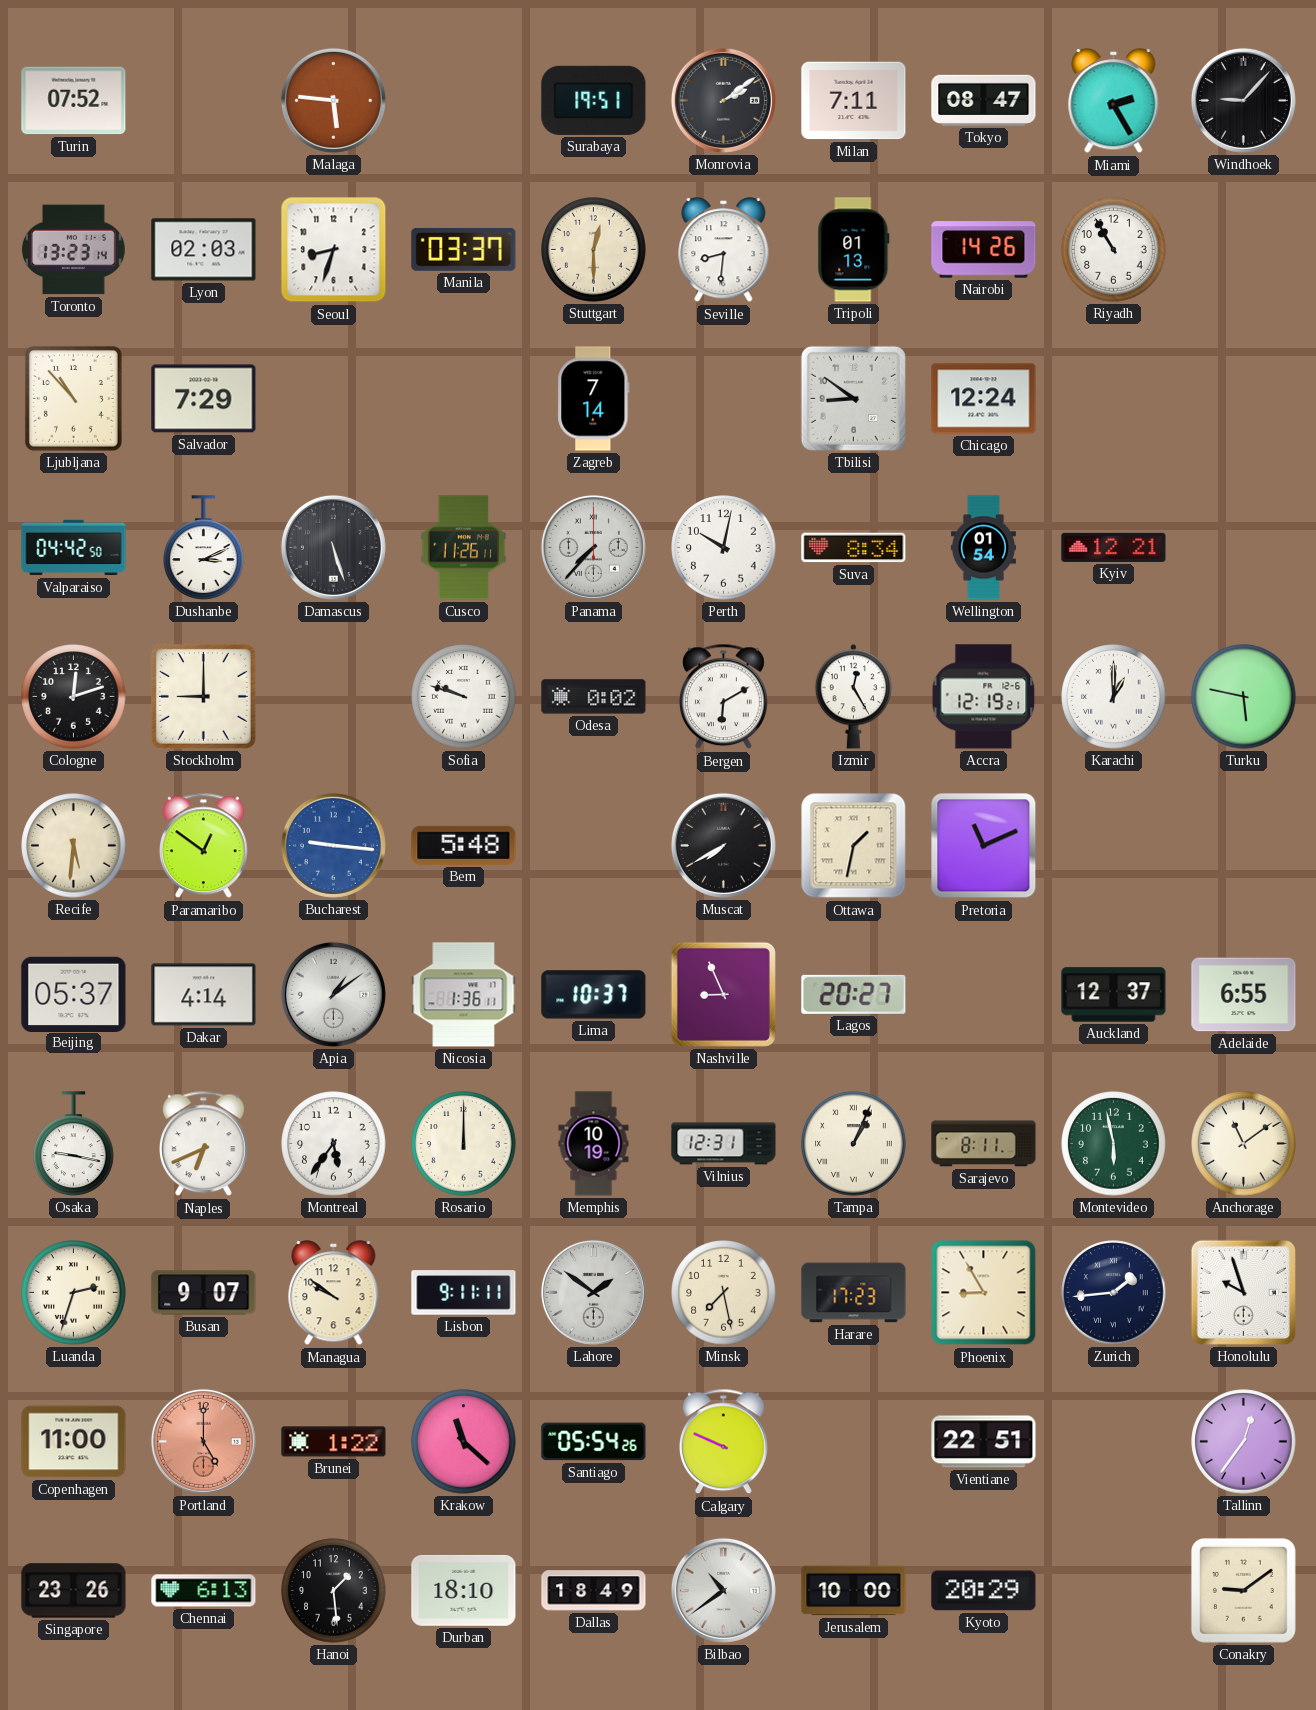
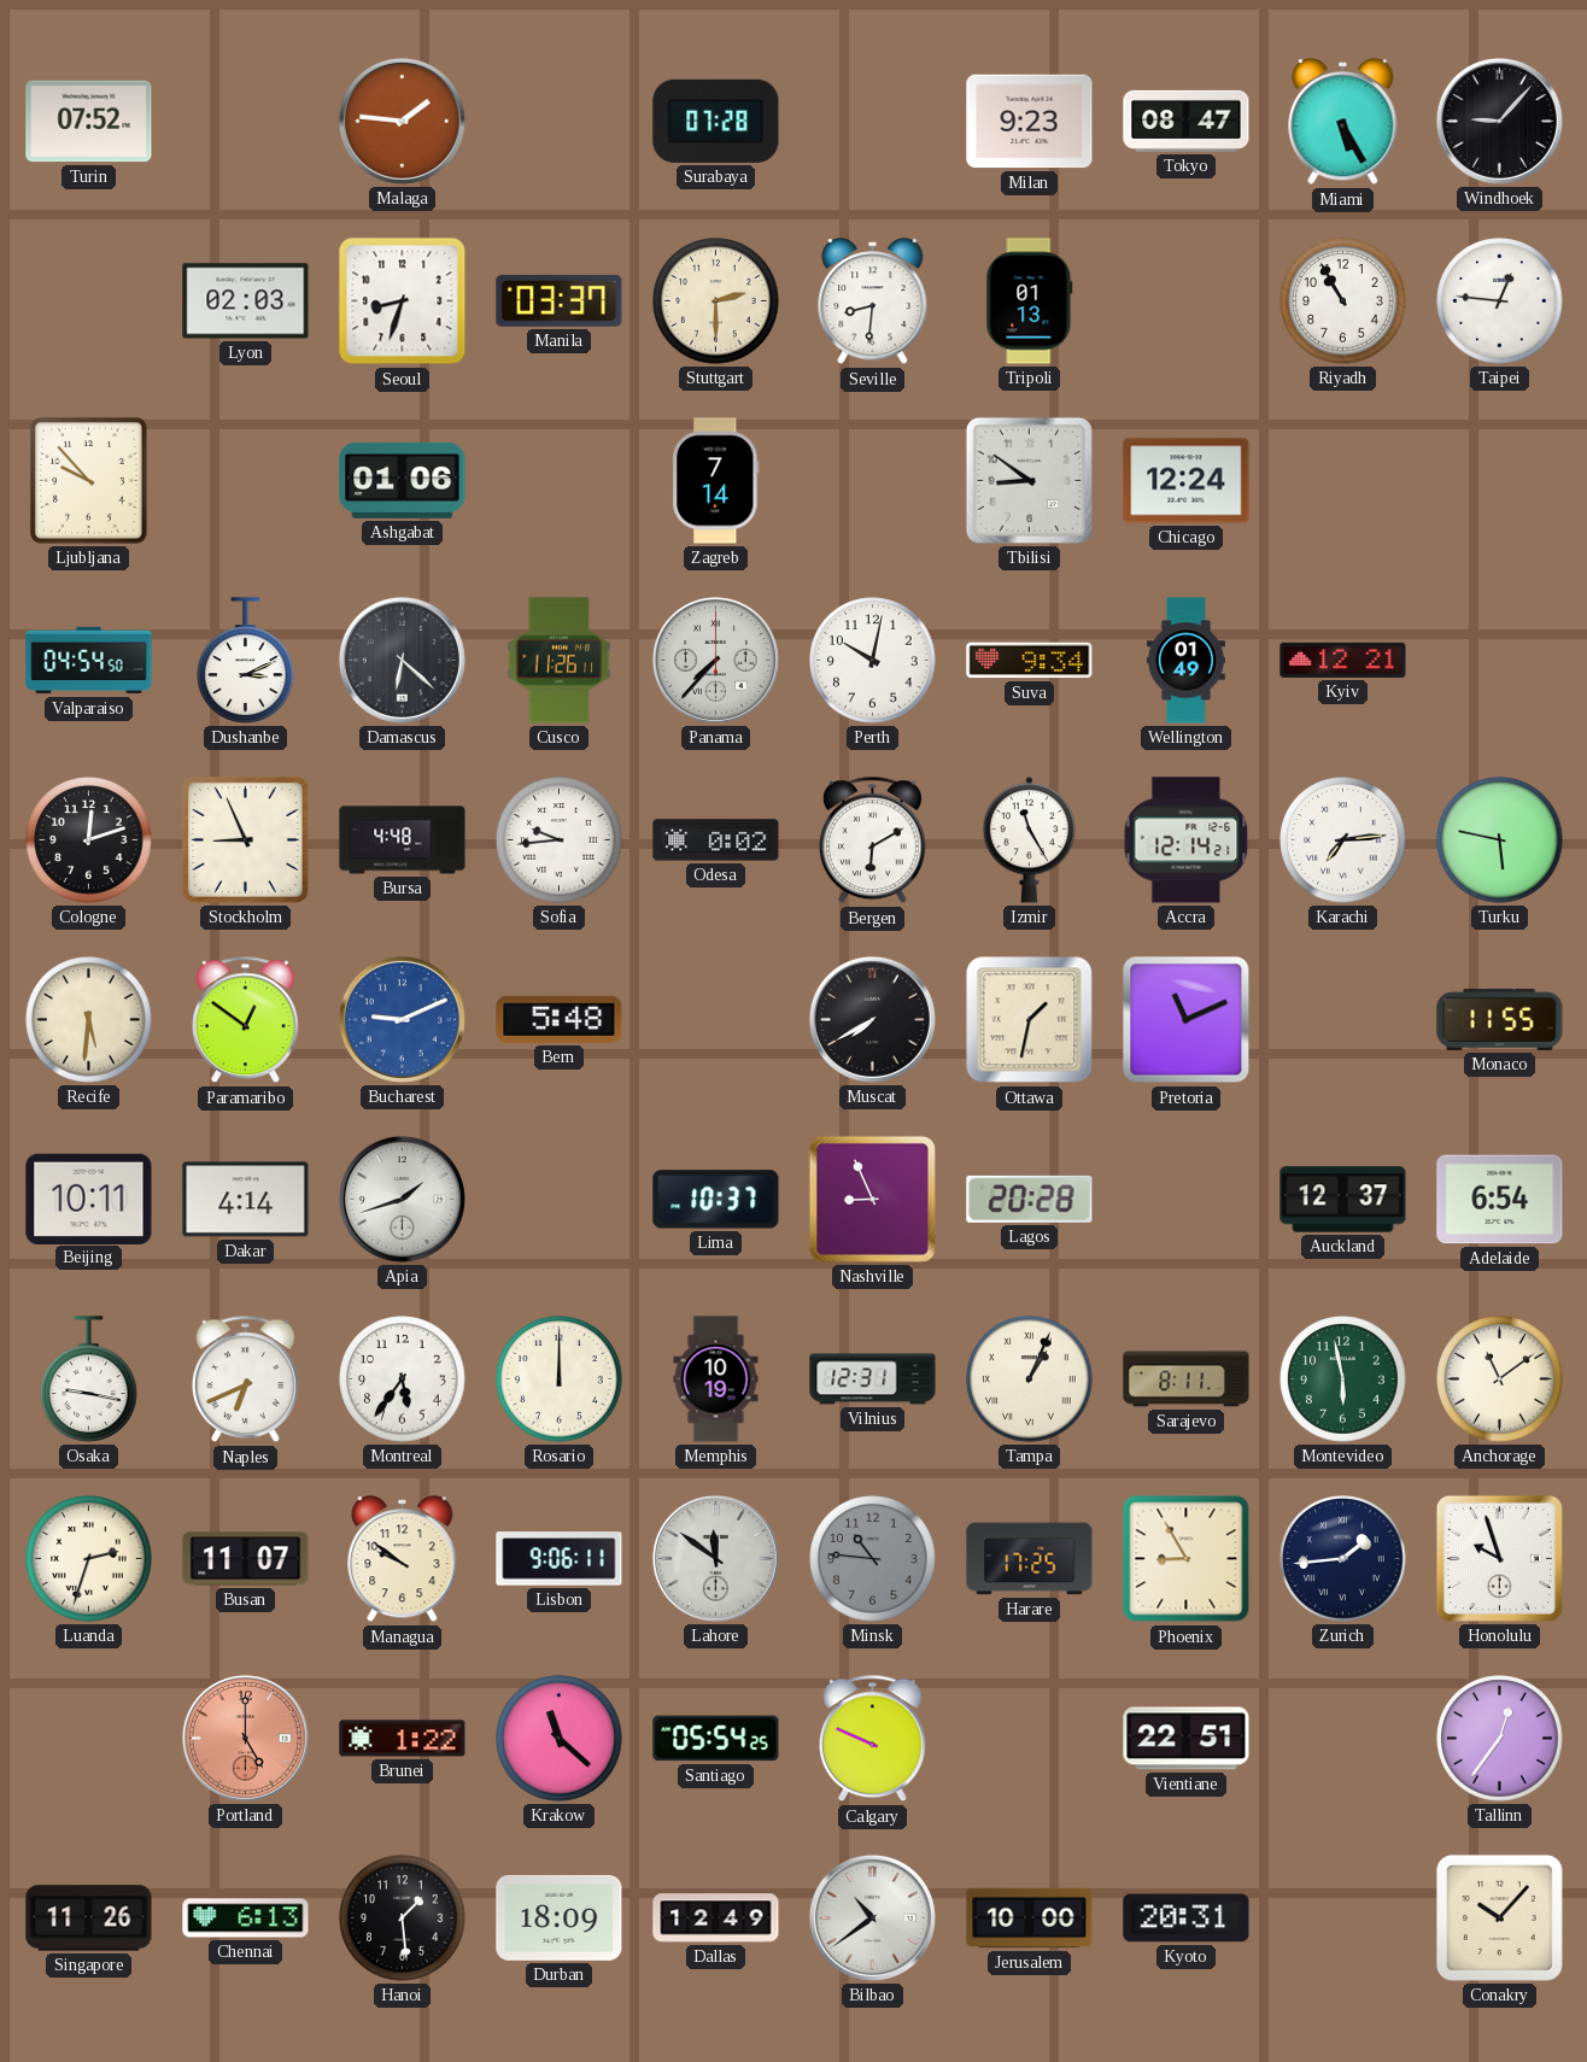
Malaga: 5:46 -> 1:46 (402, 121)
Surabaya: 19:51 -> 07:28 (716, 121)
Monrovia: 2:09 -> none (723, 100)
Milan: 7:11 -> 9:23 (1030, 122)
Miami: 2:25 -> 5:25 (1343, 122)
Toronto: 13:23 -> none (73, 250)
Stuttgart: 12:30 -> 2:30 (716, 301)
Nairobi: 14:26 -> none (984, 250)
Taipei: none -> 12:46 (1500, 301)
Ljubljana: 10:53 -> 9:53 (88, 480)
Salvador: 7:29 -> none (204, 399)
Ashgabat: none -> 01:06 (403, 480)
Valparaiso: 04:42 -> 04:54 (89, 661)
Damascus: 5:27 -> 6:22 (402, 660)
Suva: 8:34 -> 9:34 (1030, 661)
Wellington: 01:54 -> 01:49 (1185, 661)
Stockholm: 9:00 -> 8:56 (245, 839)
Bursa: none -> 4:48 (403, 840)
Sofia: 9:48 -> 9:44 (560, 840)
Izmir: 12:25 -> 11:25 (1030, 840)
Accra: 12:19 -> 12:14 (1187, 840)
Karachi: 1:00 -> 7:14 (1343, 840)
Bucharest: 9:16 -> 9:11 (402, 1019)
Monaco: none -> 11:55 (1500, 1019)
Beijing: 05:37 -> 10:11 (89, 1199)
Apia: 1:09 -> 1:42 (402, 1199)
Nicosia: 1:36 -> none (464, 995)
Lagos: 20:27 -> 20:28 (1030, 1199)
Adelaide: 6:55 -> 6:54 (1500, 1200)
Busan: 9:07 -> 11:07 (246, 1559)
Lisbon: 9:11 -> 9:06 (560, 1559)
Lahore: 1:51 -> 11:51 (715, 1558)
Minsk: 7:28 -> 10:46 (873, 1559)
Minsk dial: cream -> grey (873, 1559)
Harare: 17:23 -> 17:25 (1030, 1559)
Copenhagen: 11:00 -> none (74, 1442)
Santiago: 05:54:26 -> 05:54:25 (716, 1739)
Singapore: 23:26 -> 11:26 (89, 1919)
Durban: 18:10 -> 18:09 (560, 1917)
Dallas: 18:49 -> 12:49 (716, 1919)
Kyoto: 20:29 -> 20:31 (1187, 1919)
Conakry: 9:09 -> 10:07 (1499, 1917)
